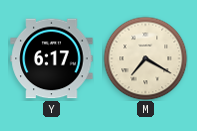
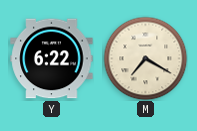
Y: 6:17 -> 6:22 (52, 59)
